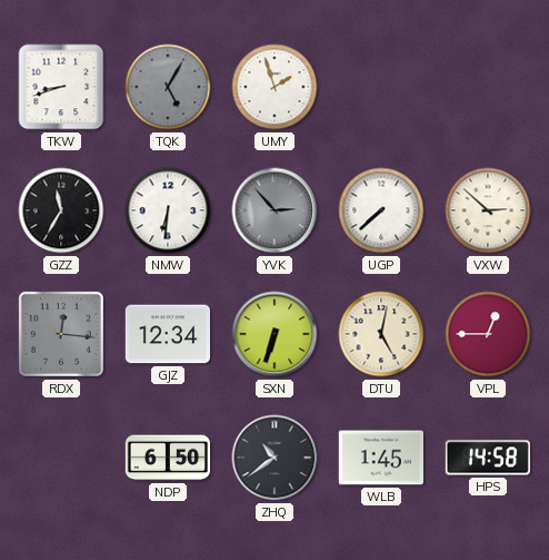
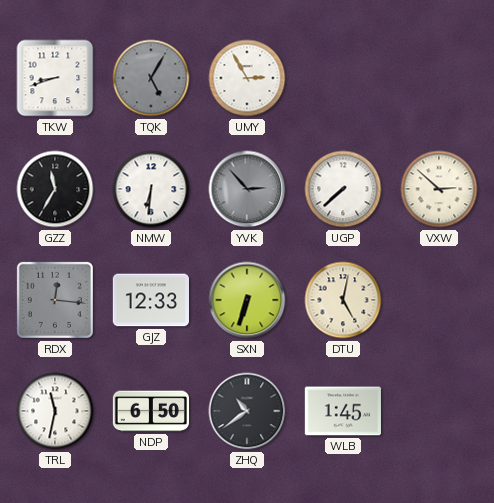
UMY: 1:57 -> 2:55 (247, 78)
GJZ: 12:34 -> 12:33 (150, 300)
VPL: 12:45 -> none (488, 334)
TRL: none -> 11:32 (55, 411)
HPS: 14:58 -> none (488, 458)
